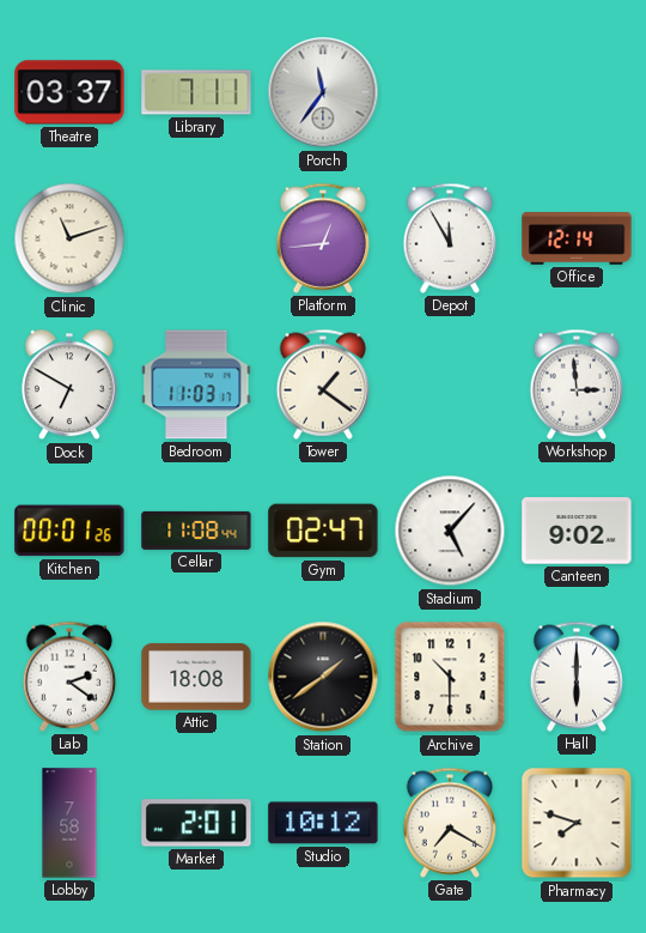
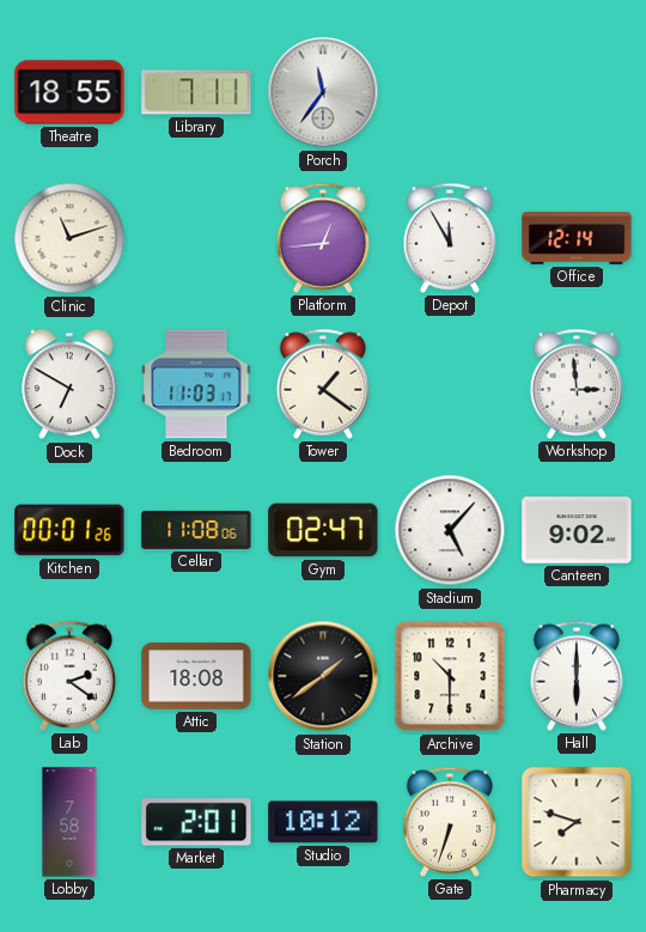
Theatre: 03:37 -> 18:55 (69, 92)
Cellar: 11:08:44 -> 11:08:06 (196, 530)
Gate: 7:20 -> 6:33 (450, 822)
